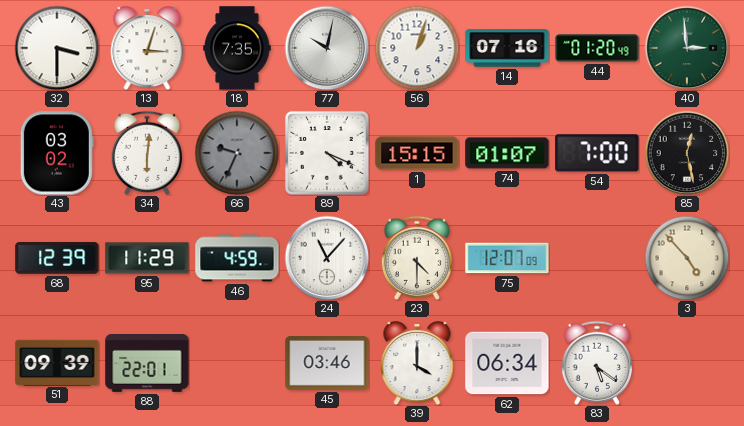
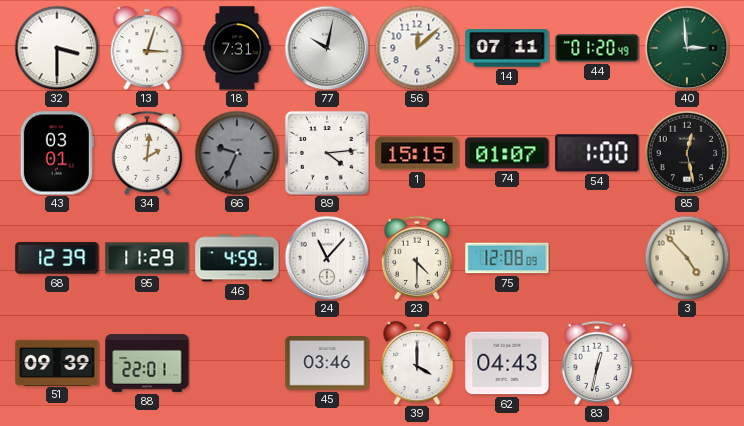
18: 7:35 -> 7:31 (237, 48)
56: 1:03 -> 12:08 (417, 48)
14: 07:16 -> 07:11 (507, 48)
43: 03:02 -> 03:01 (57, 153)
34: 6:01 -> 2:01 (147, 153)
89: 4:19 -> 4:14 (327, 153)
54: 7:00 -> 1:00 (597, 153)
75: 12:07 -> 12:08 (507, 258)
62: 06:34 -> 04:43 (507, 363)
83: 5:21 -> 12:32 (597, 363)
